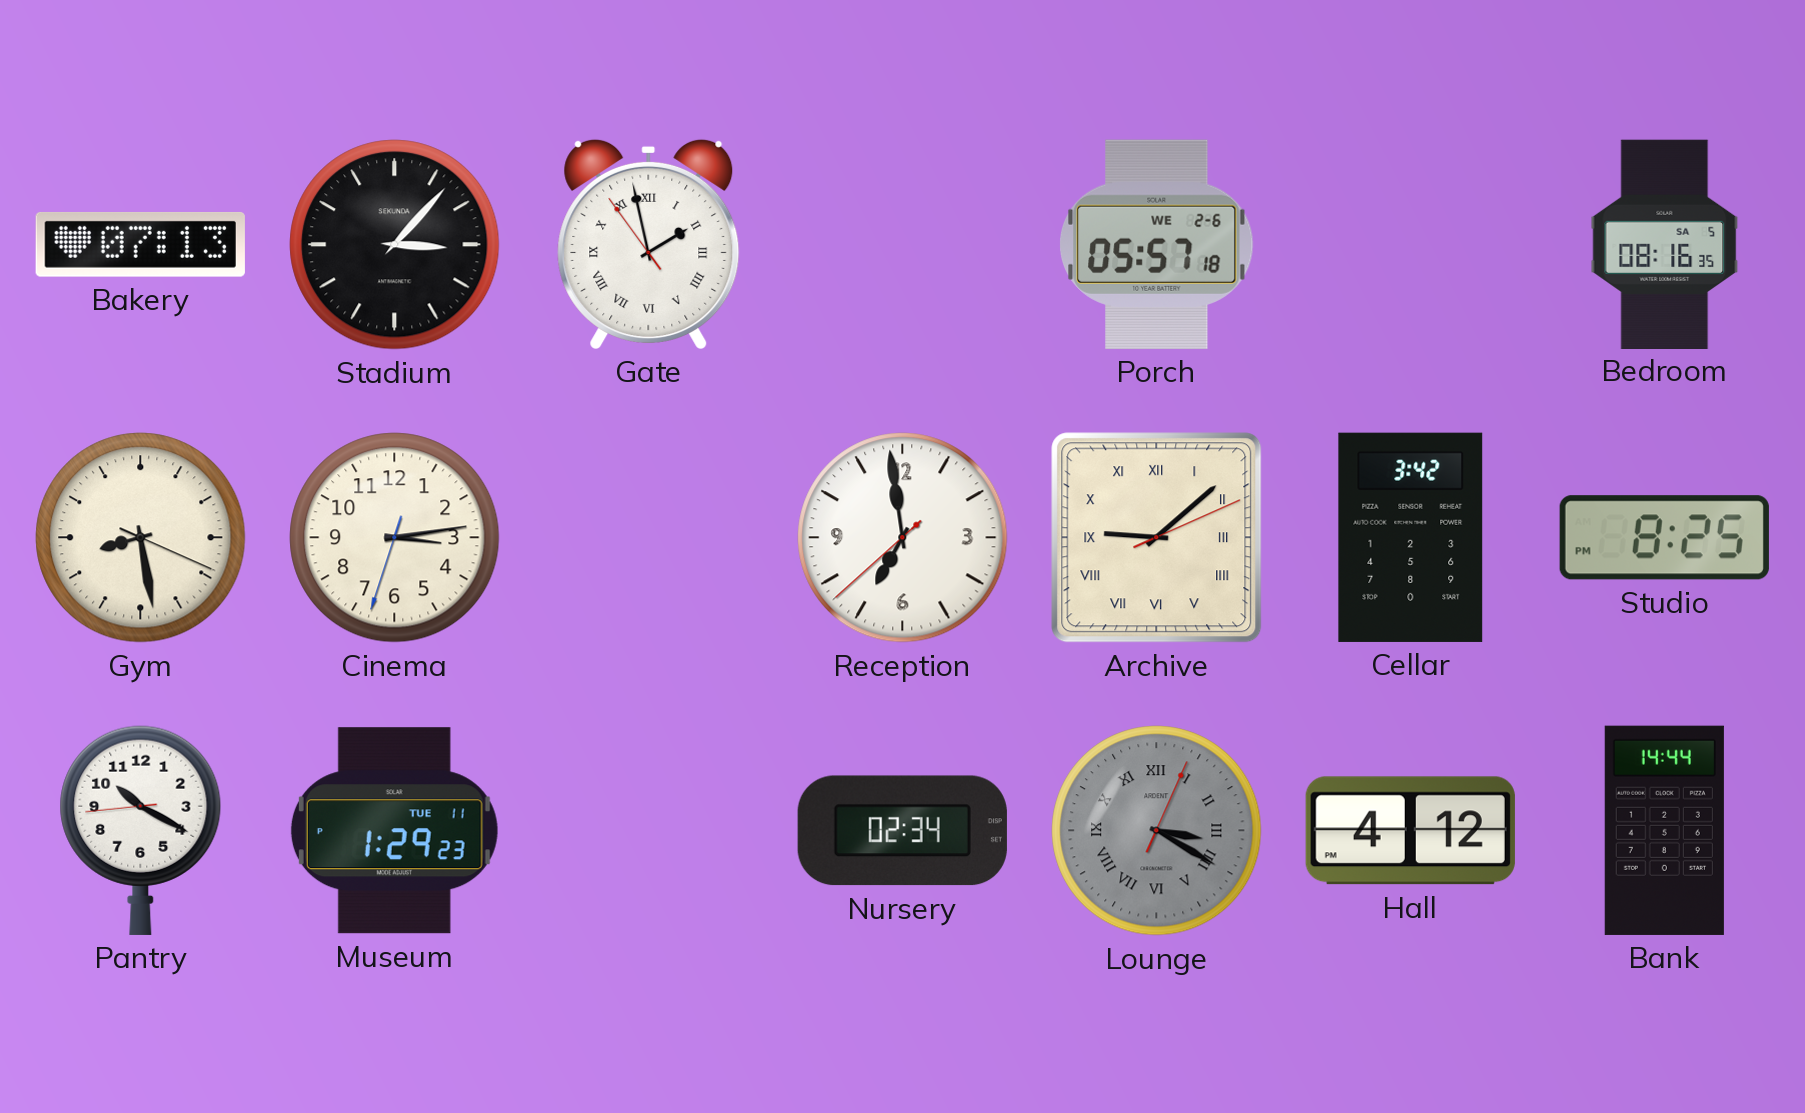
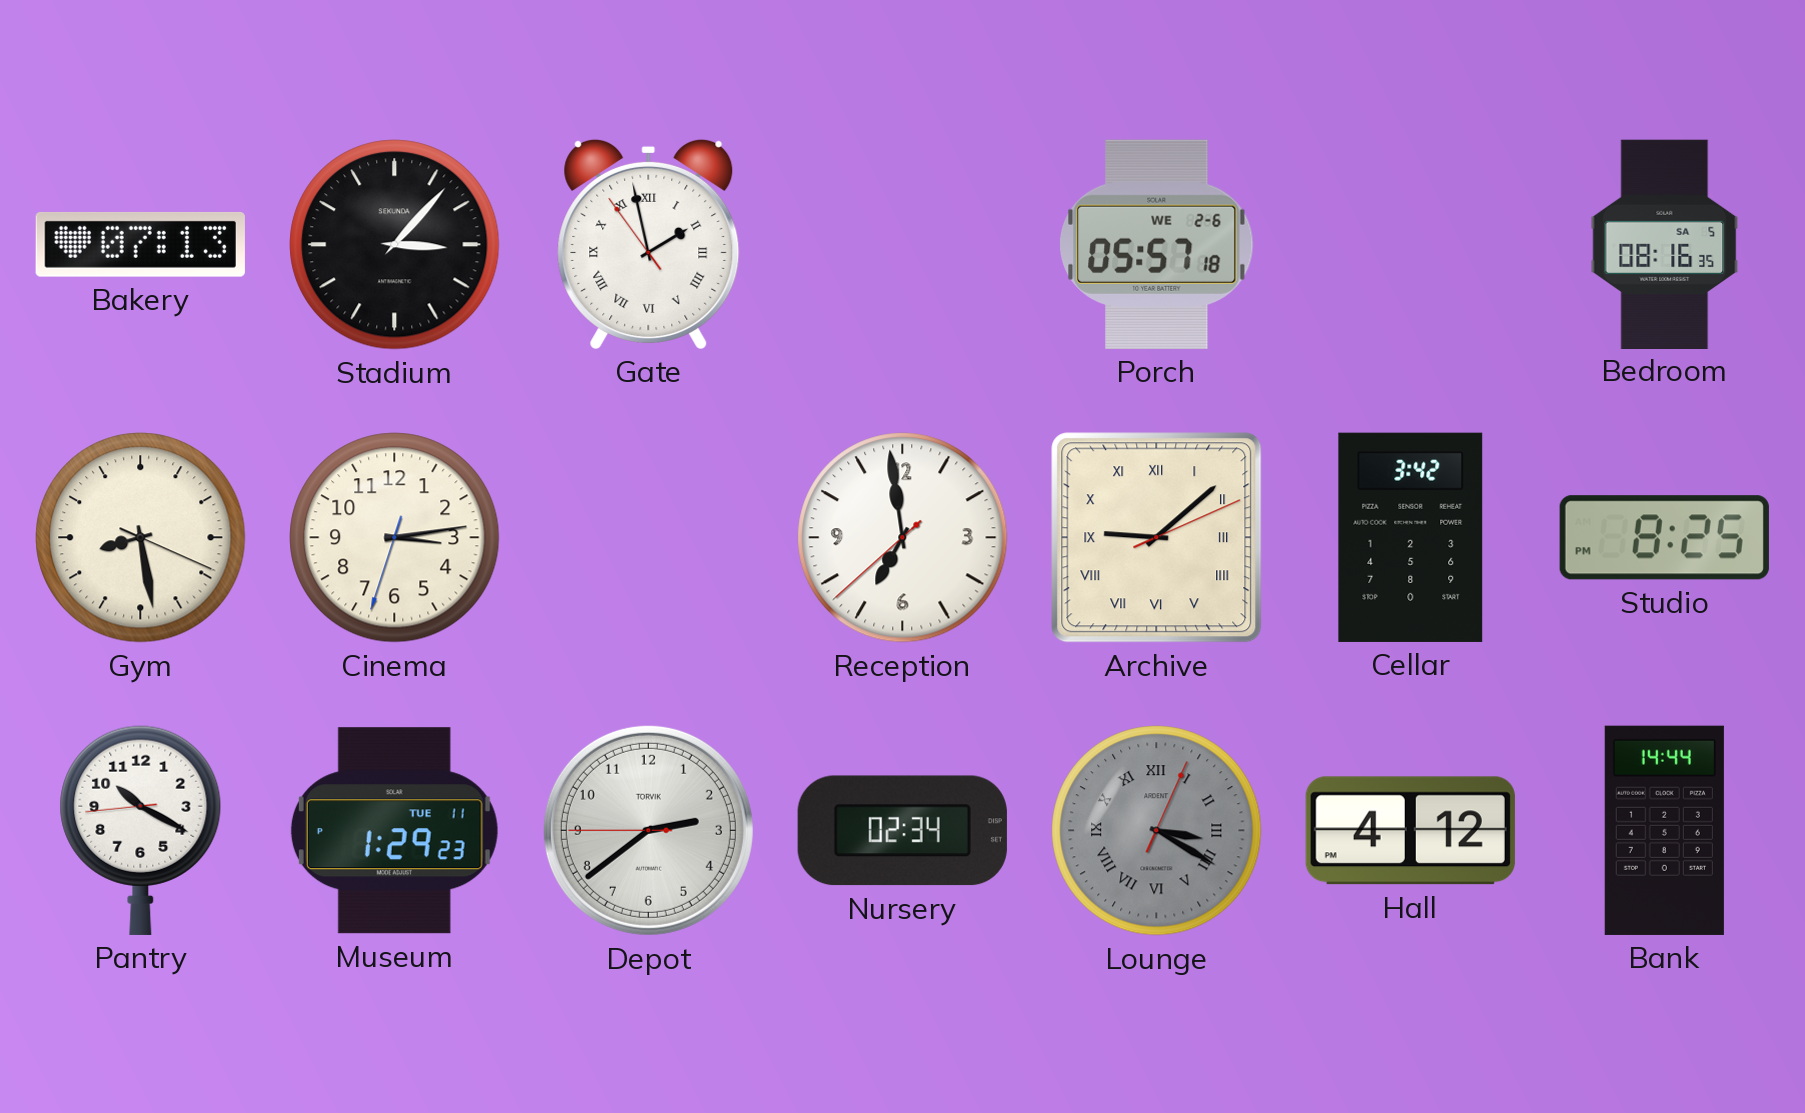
Depot: none -> 2:38 (648, 830)
